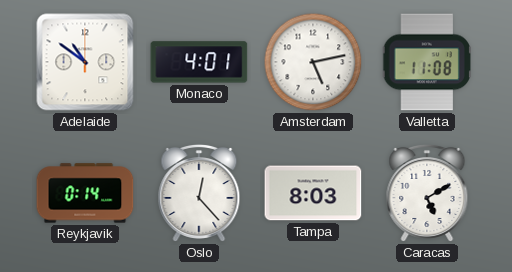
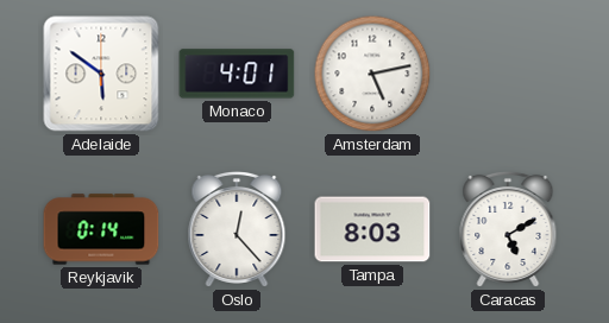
Adelaide: 10:51 -> 5:51 (101, 74)
Valletta: 11:08 -> none (427, 62)
